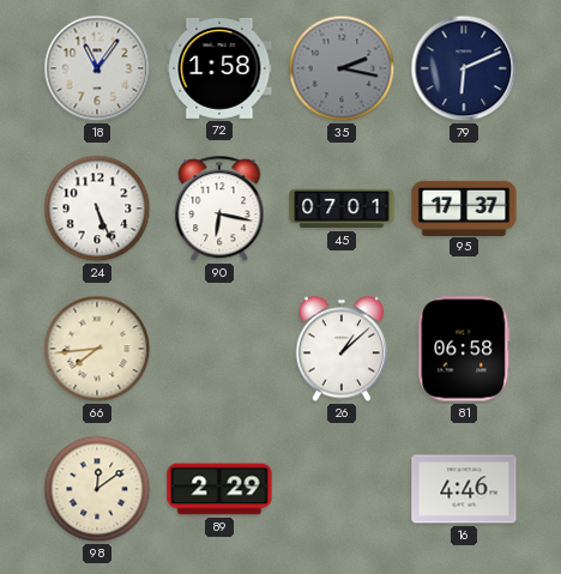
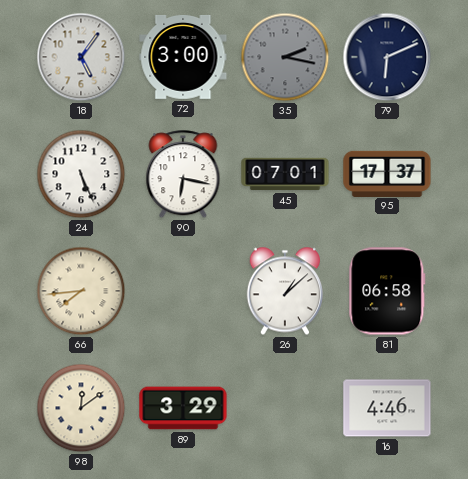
18: 11:06 -> 5:06 (81, 57)
72: 1:58 -> 3:00 (183, 57)
89: 2:29 -> 3:29 (183, 408)
